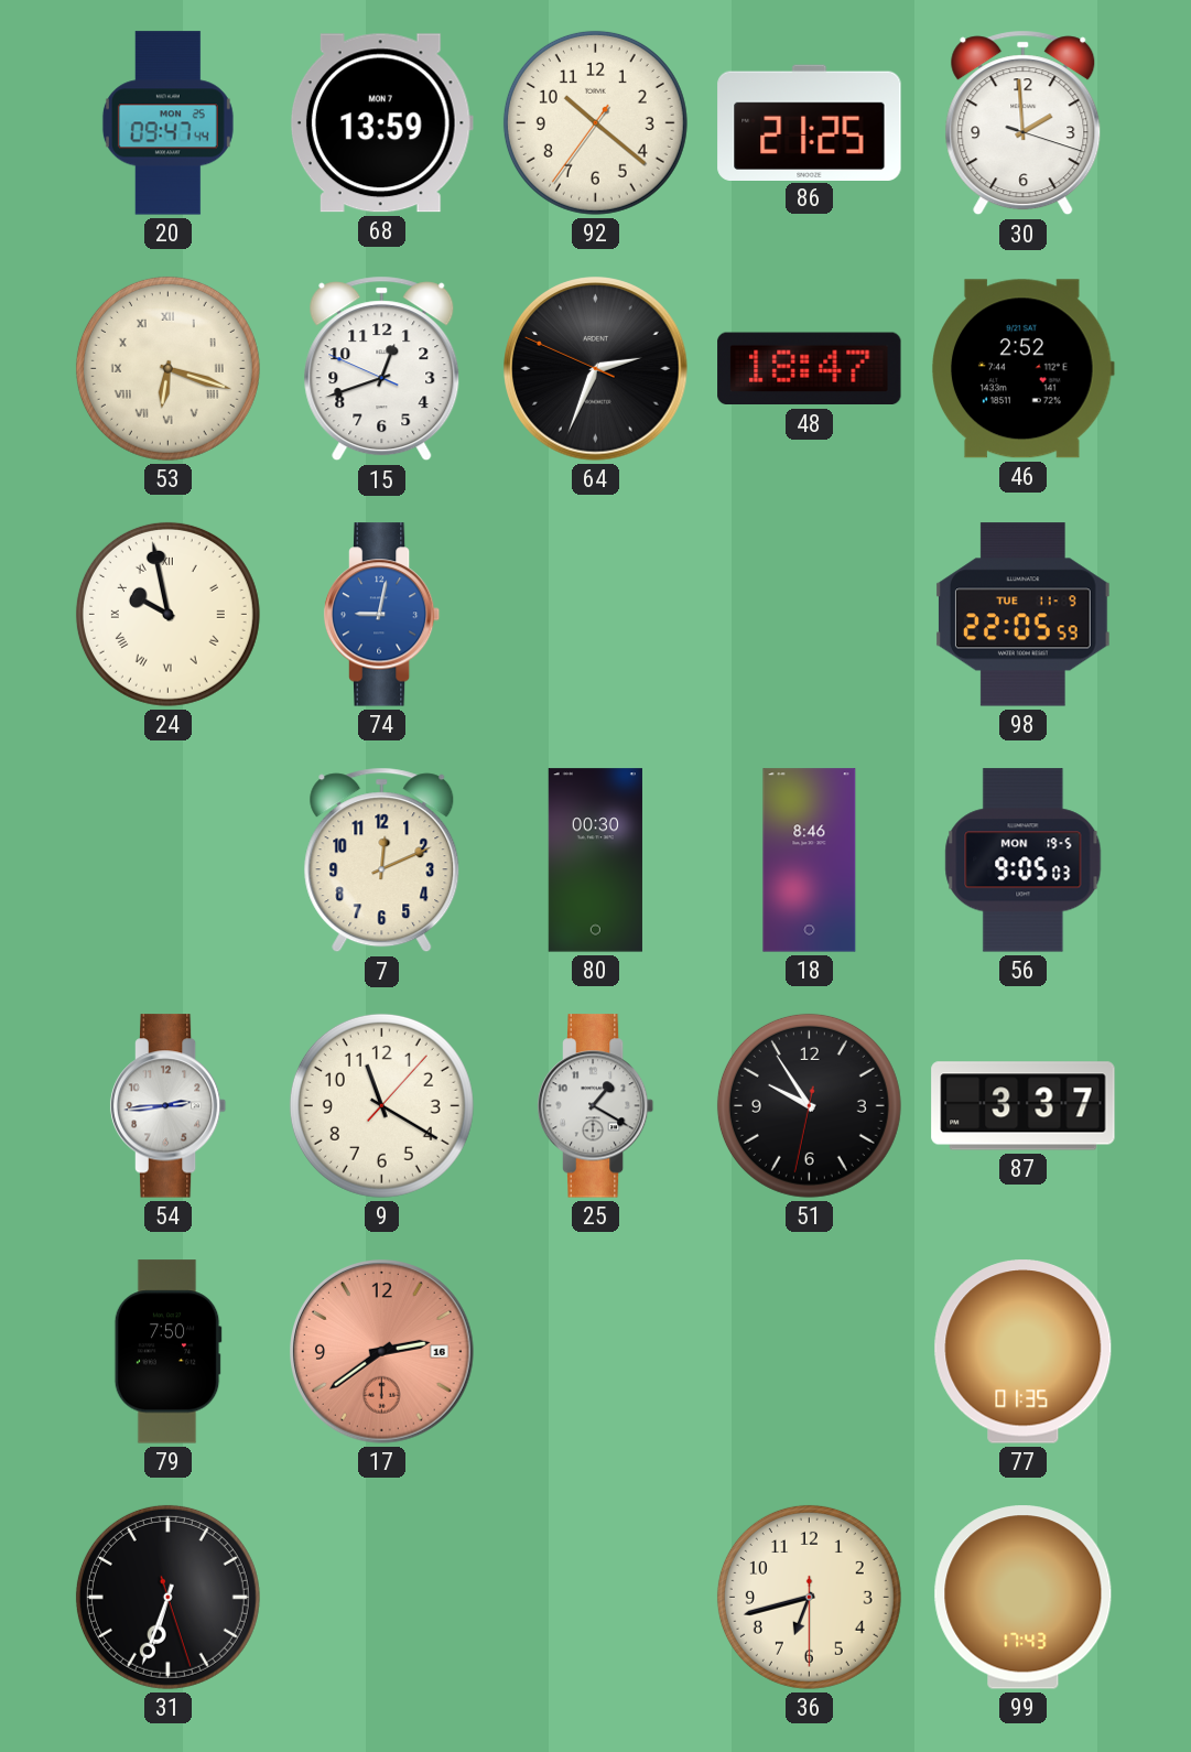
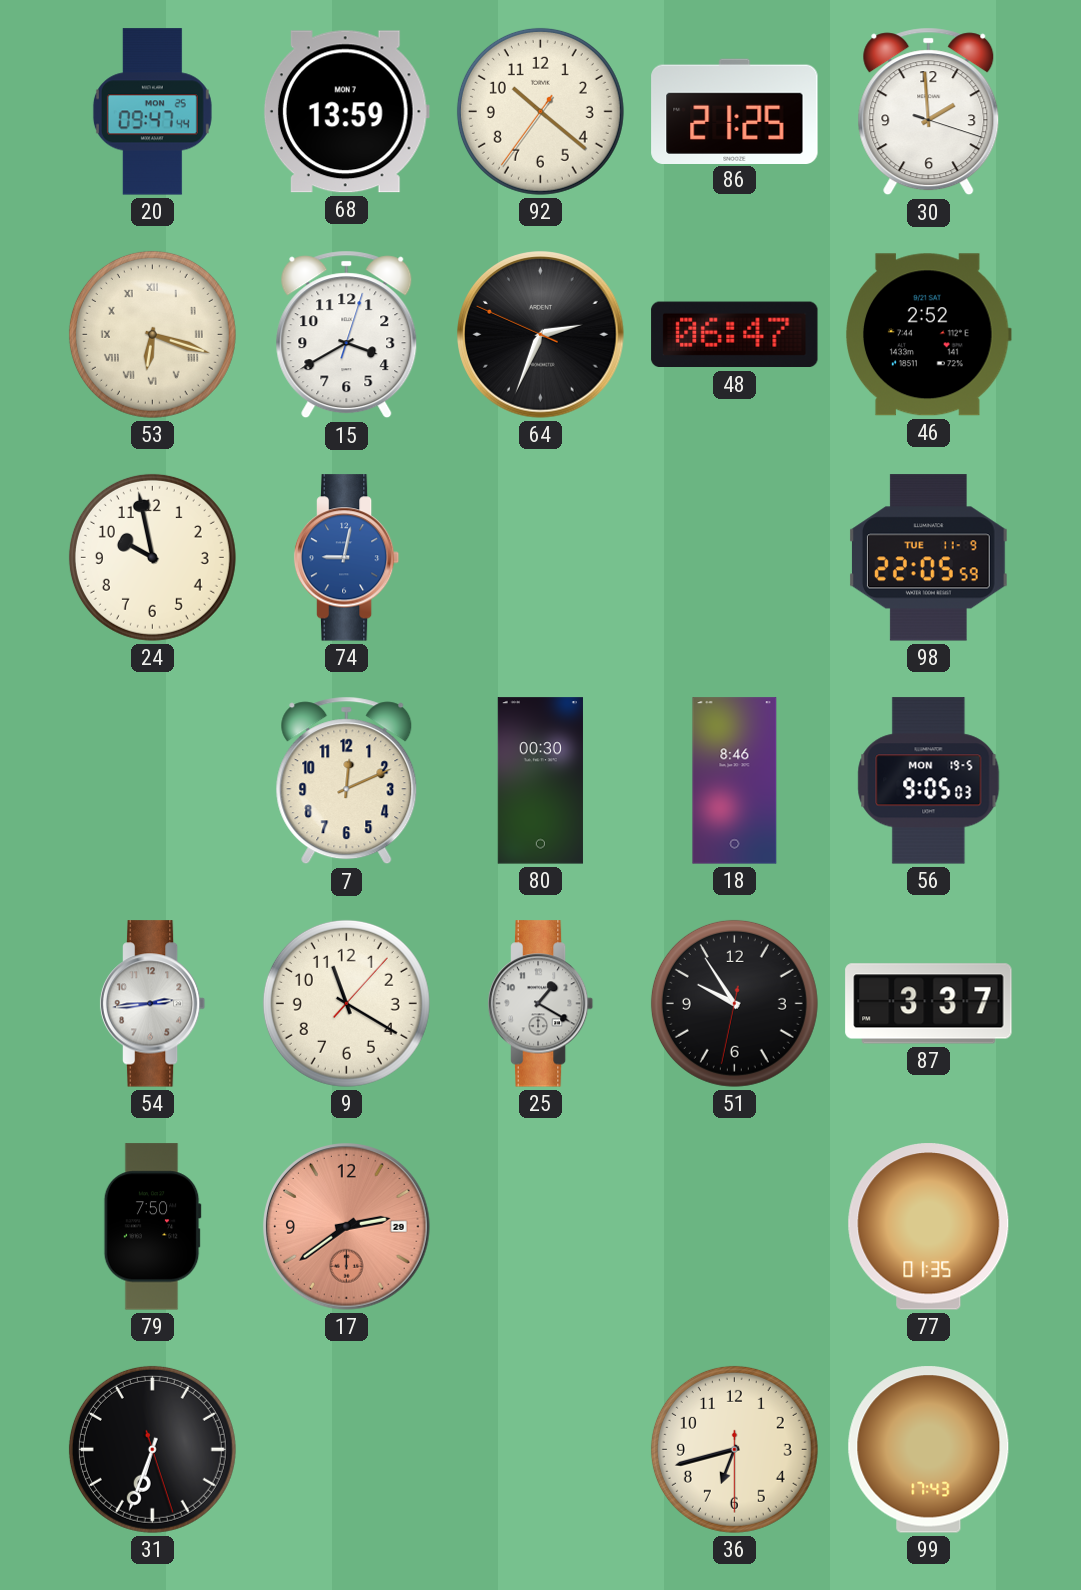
15: 12:41 -> 3:40 (347, 335)
48: 18:47 -> 06:47 (735, 335)
24 numerals: Roman -> Arabic (152, 557)
17 date: 16 -> 29 (347, 1227)
